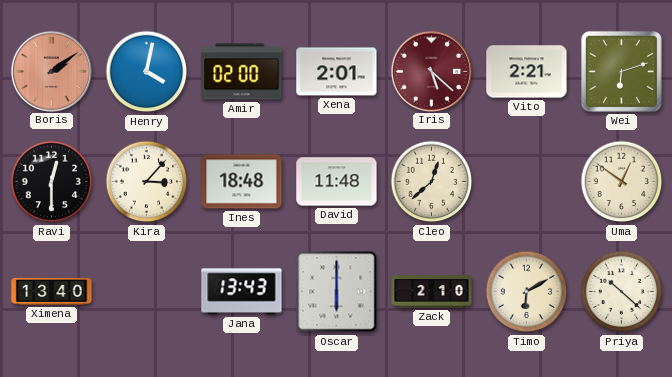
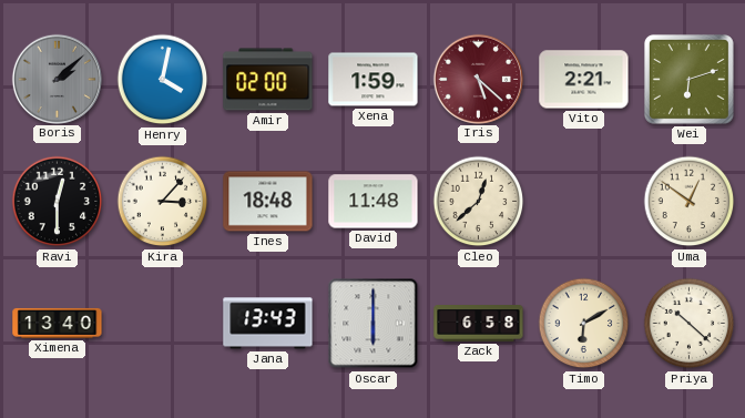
Boris: 2:09 -> 2:08 (57, 79)
Boris dial: salmon -> grey (57, 79)
Xena: 2:01 -> 1:59 (374, 80)
Zack: 2:10 -> 6:58 (479, 324)
